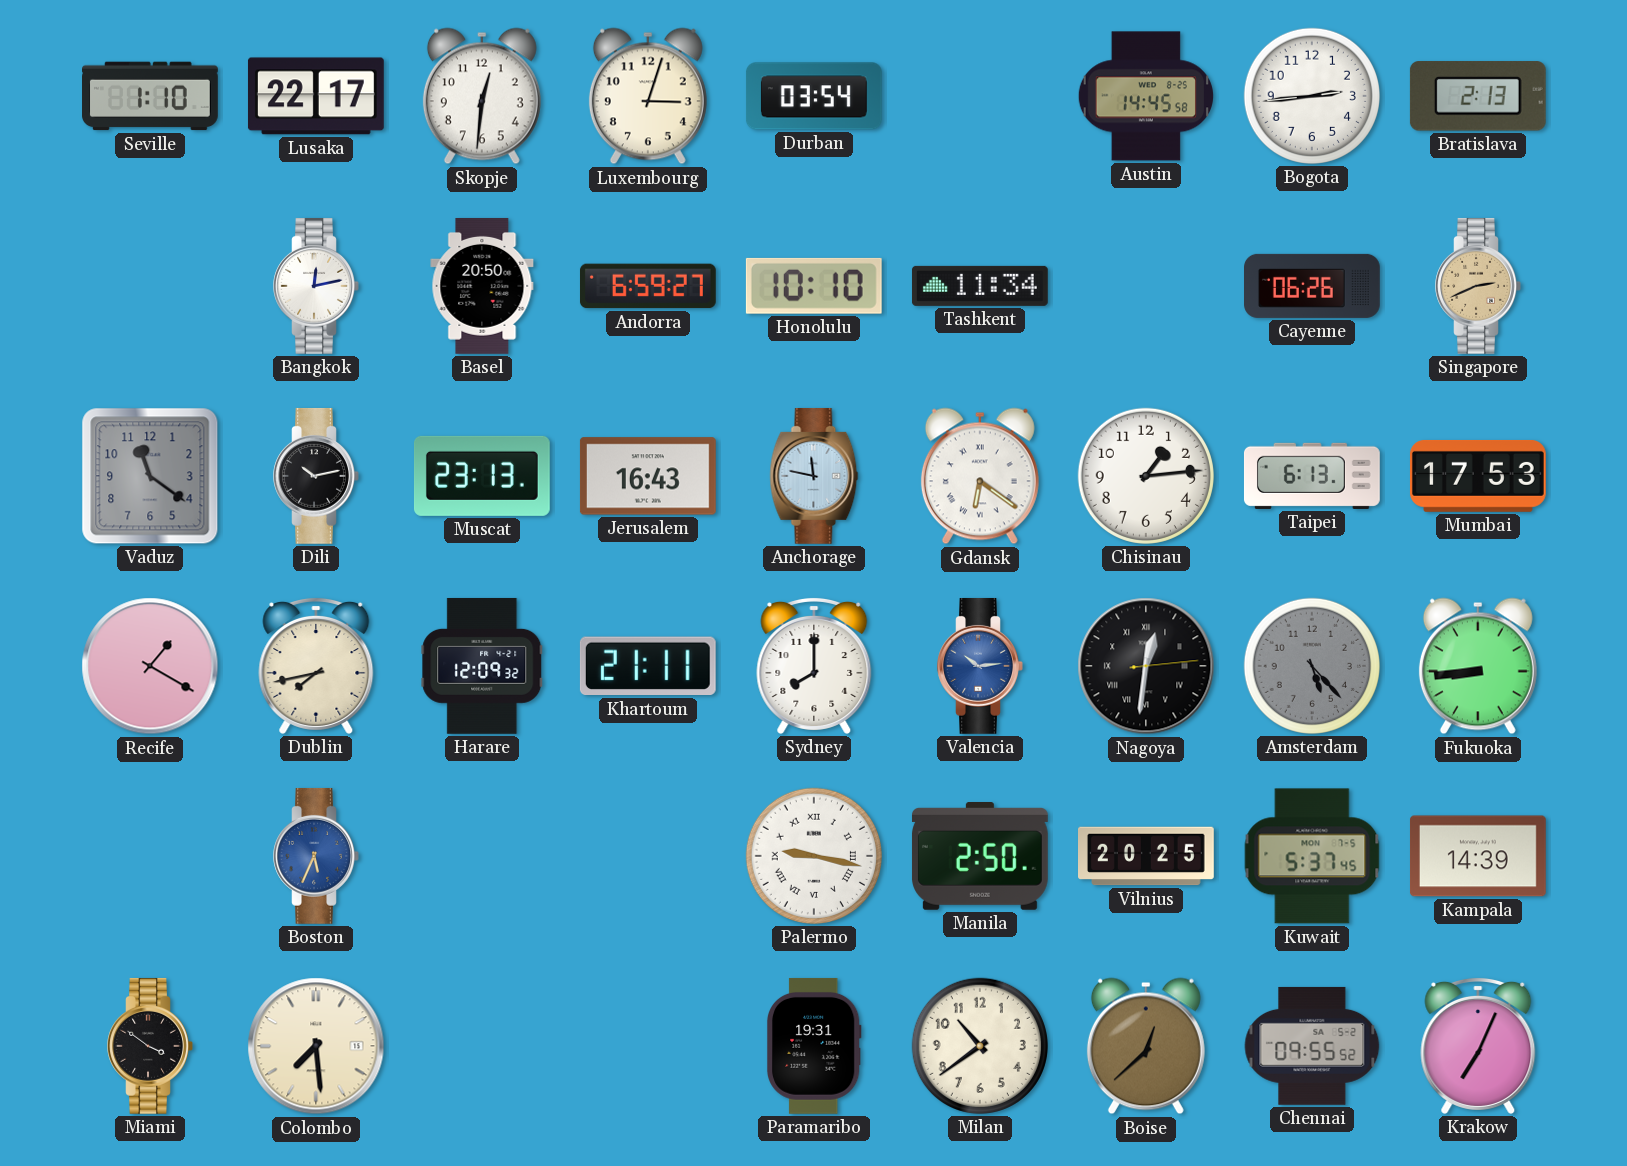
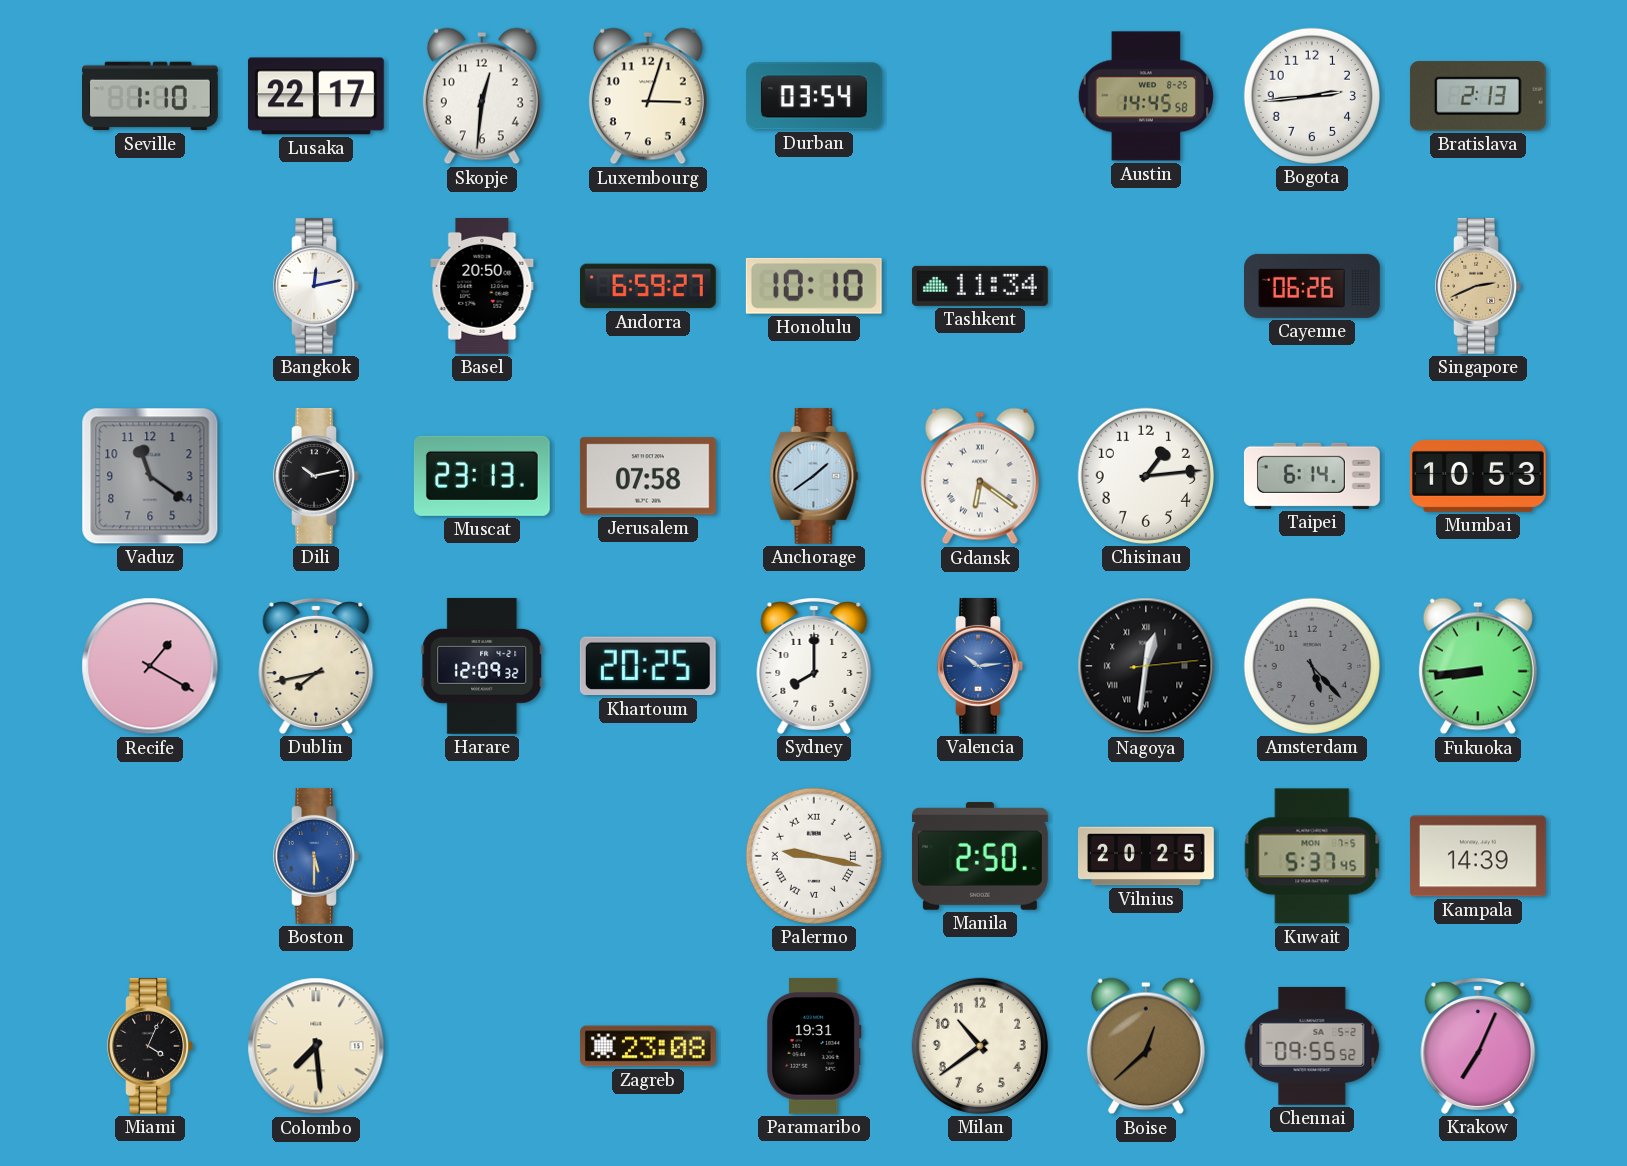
Jerusalem: 16:43 -> 07:58 (648, 476)
Anchorage: 11:47 -> 1:39 (814, 476)
Taipei: 6:13 -> 6:14 (1312, 476)
Mumbai: 17:53 -> 10:53 (1478, 476)
Khartoum: 21:11 -> 20:25 (648, 666)
Boston: 5:34 -> 5:30 (316, 856)
Miami: 3:51 -> 4:04 (150, 1046)
Zagreb: none -> 23:08 (648, 1046)
